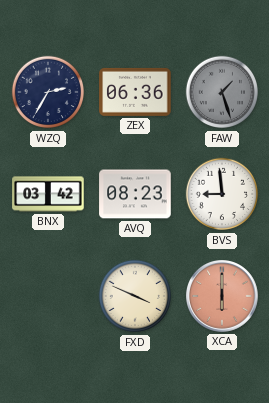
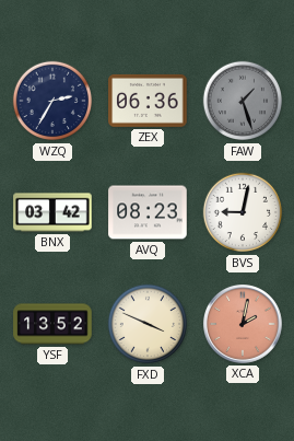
BVS: 8:59 -> 9:02 (243, 212)
YSF: none -> 13:52 (52, 324)
XCA: 6:00 -> 2:02 (243, 324)
